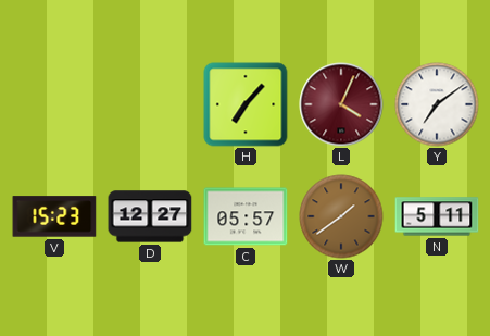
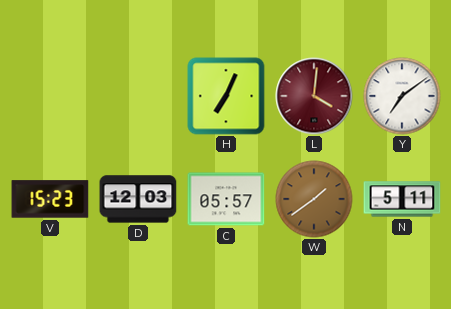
H: 7:07 -> 7:04 (226, 96)
L: 4:04 -> 4:01 (314, 96)
D: 12:27 -> 12:03 (138, 199)
